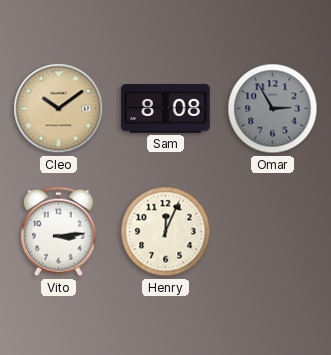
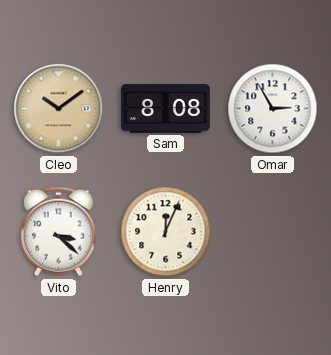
Omar dial: grey -> white (273, 109)
Vito: 3:14 -> 3:22 (58, 232)
